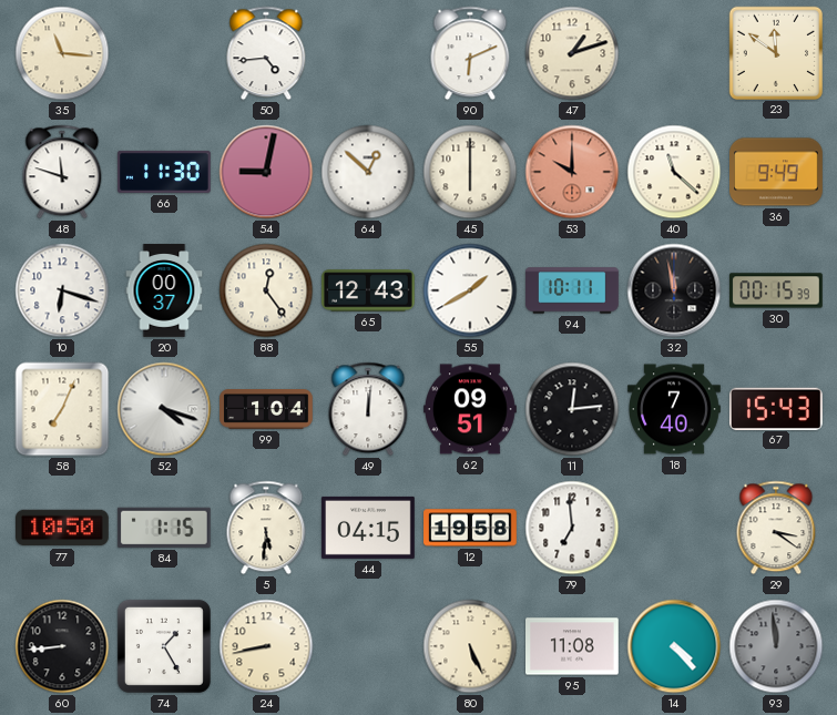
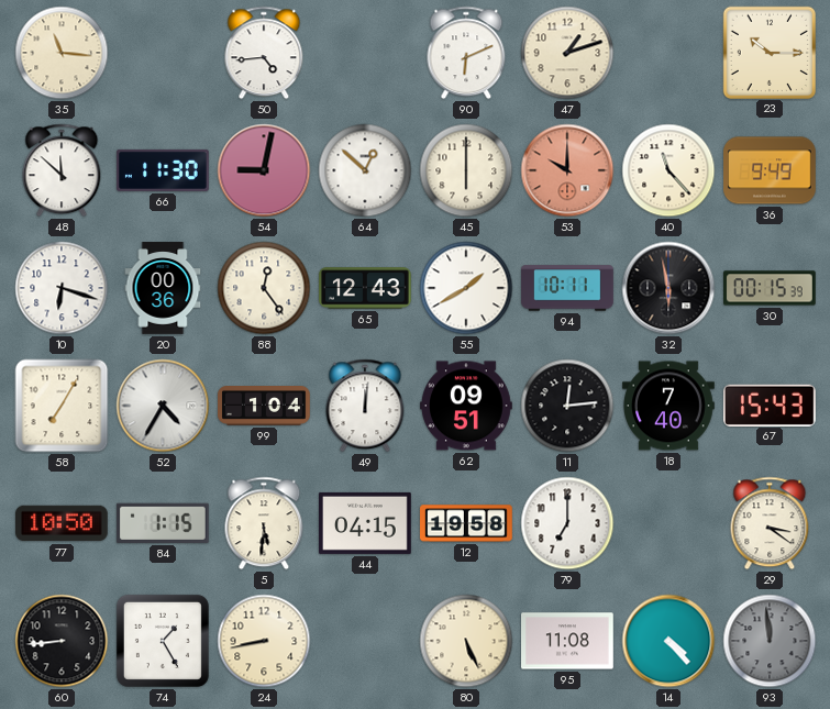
23: 11:51 -> 10:15 (768, 52)
48: 11:48 -> 11:52 (62, 170)
40: 11:22 -> 11:23 (668, 170)
20: 00:37 -> 00:36 (163, 288)
32: 11:58 -> 5:58 (668, 288)
58: 7:04 -> 7:05 (62, 406)
52: 4:18 -> 4:35 (163, 406)
79: 6:59 -> 7:00 (567, 523)
